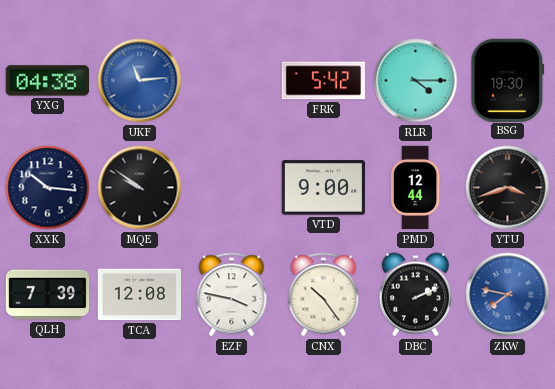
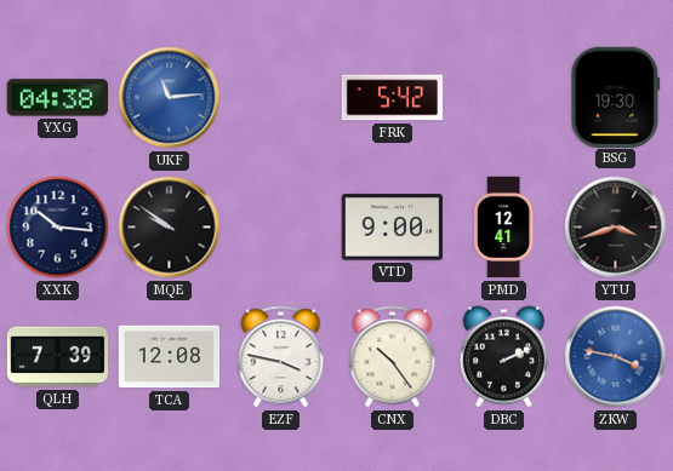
RLR: 4:15 -> none (416, 81)
PMD: 12:44 -> 12:41 (503, 228)
ZKW: 7:47 -> 3:47 (616, 357)
